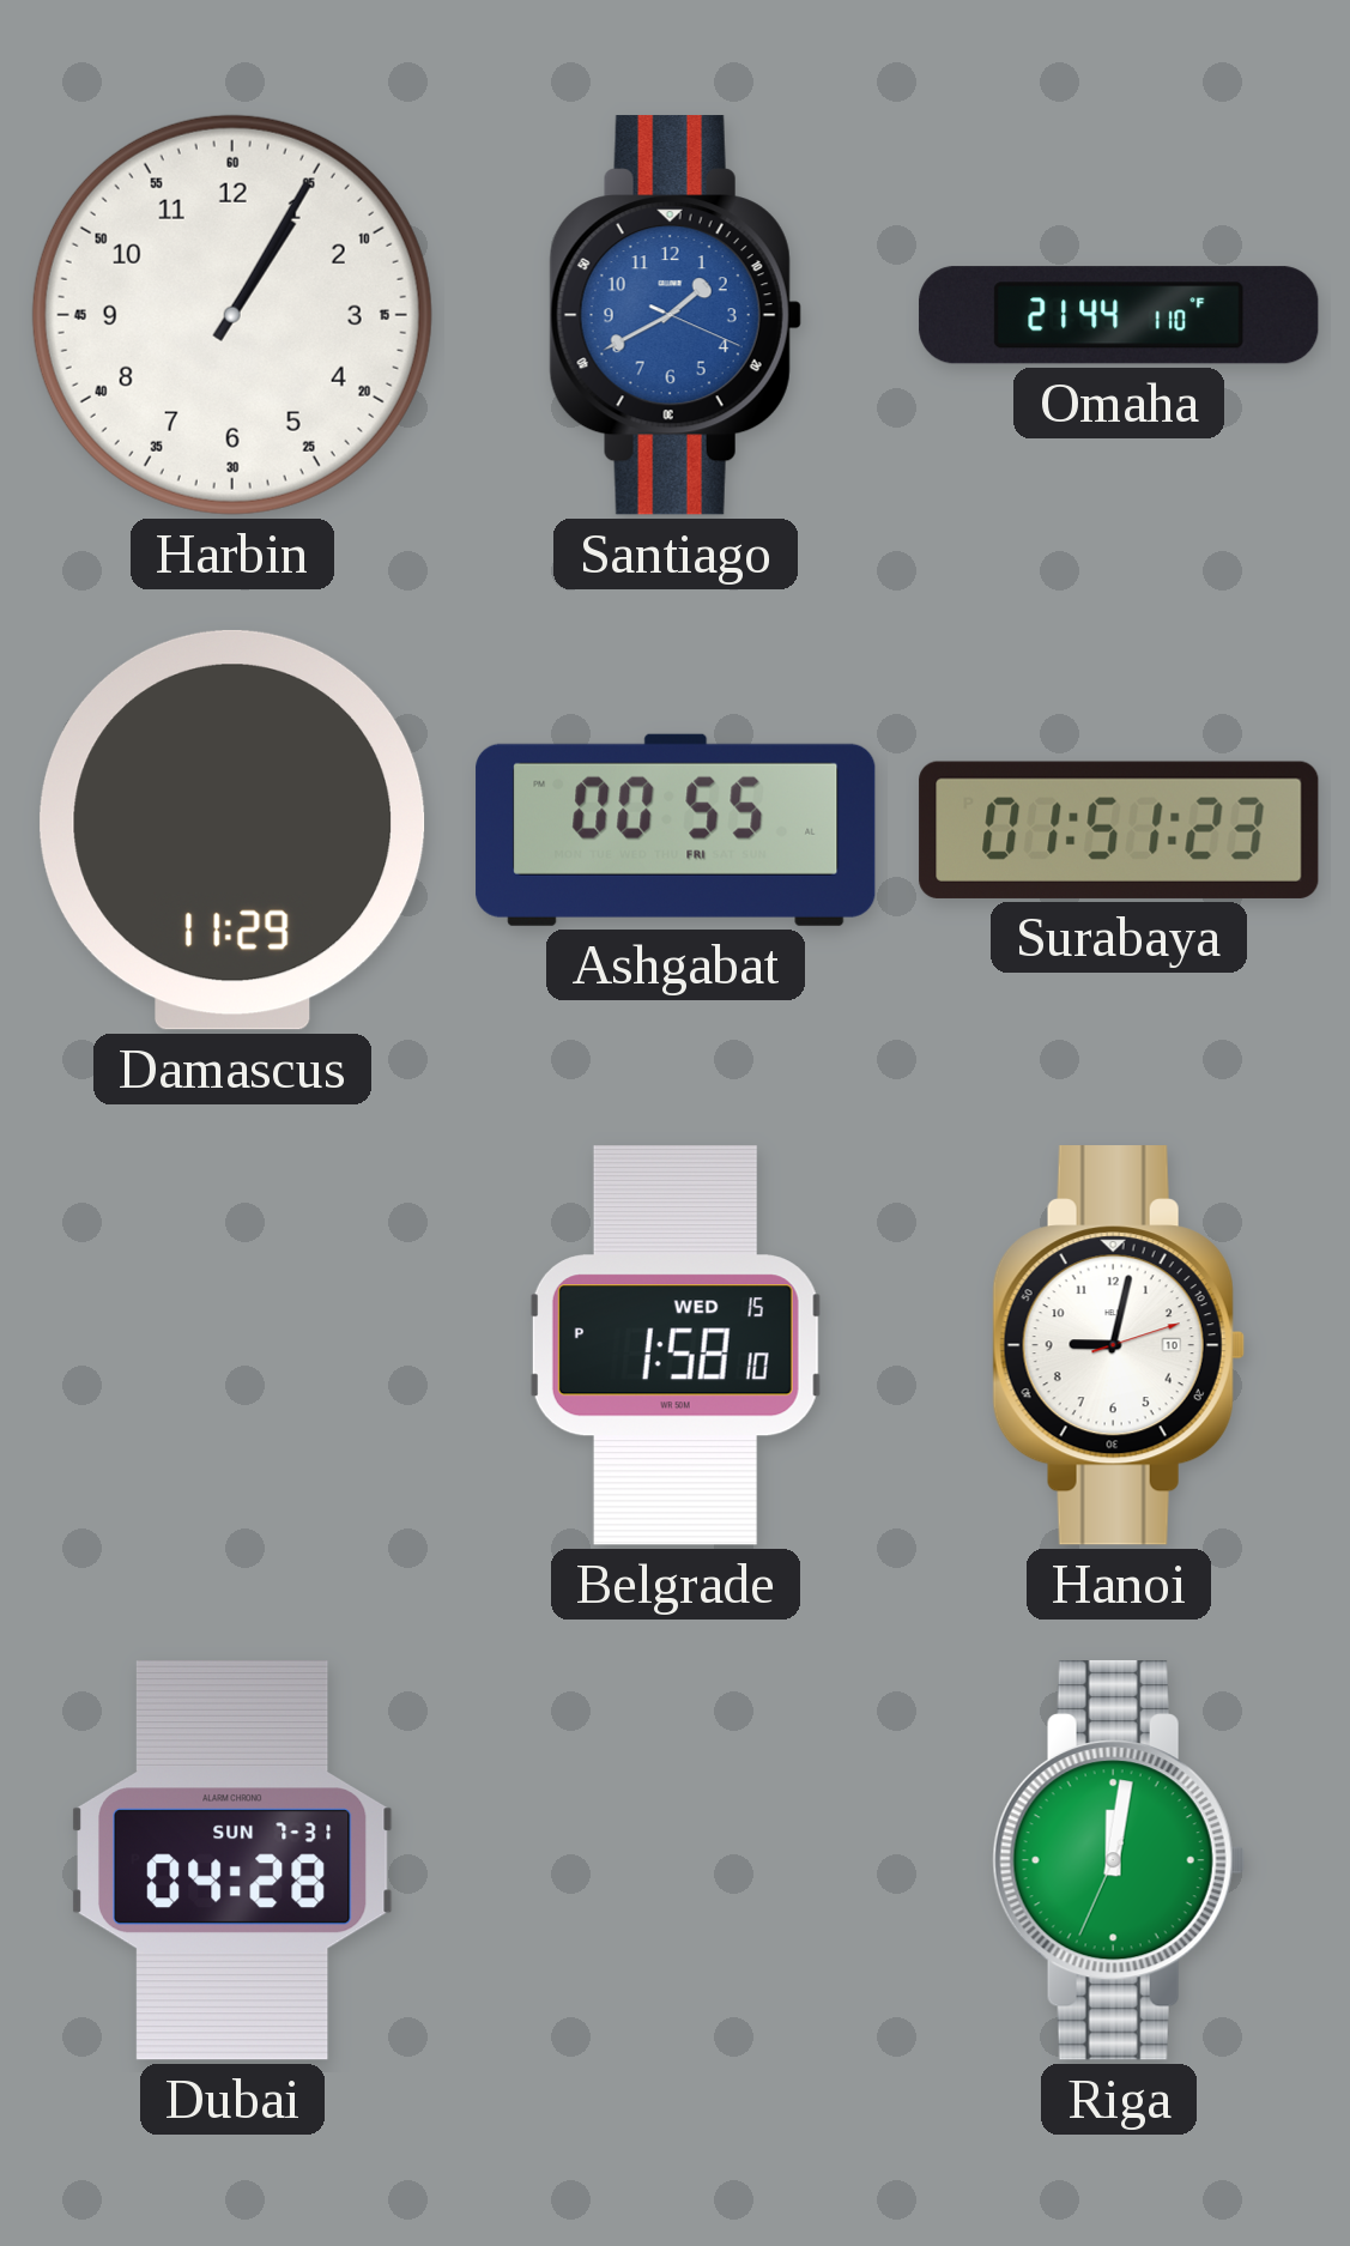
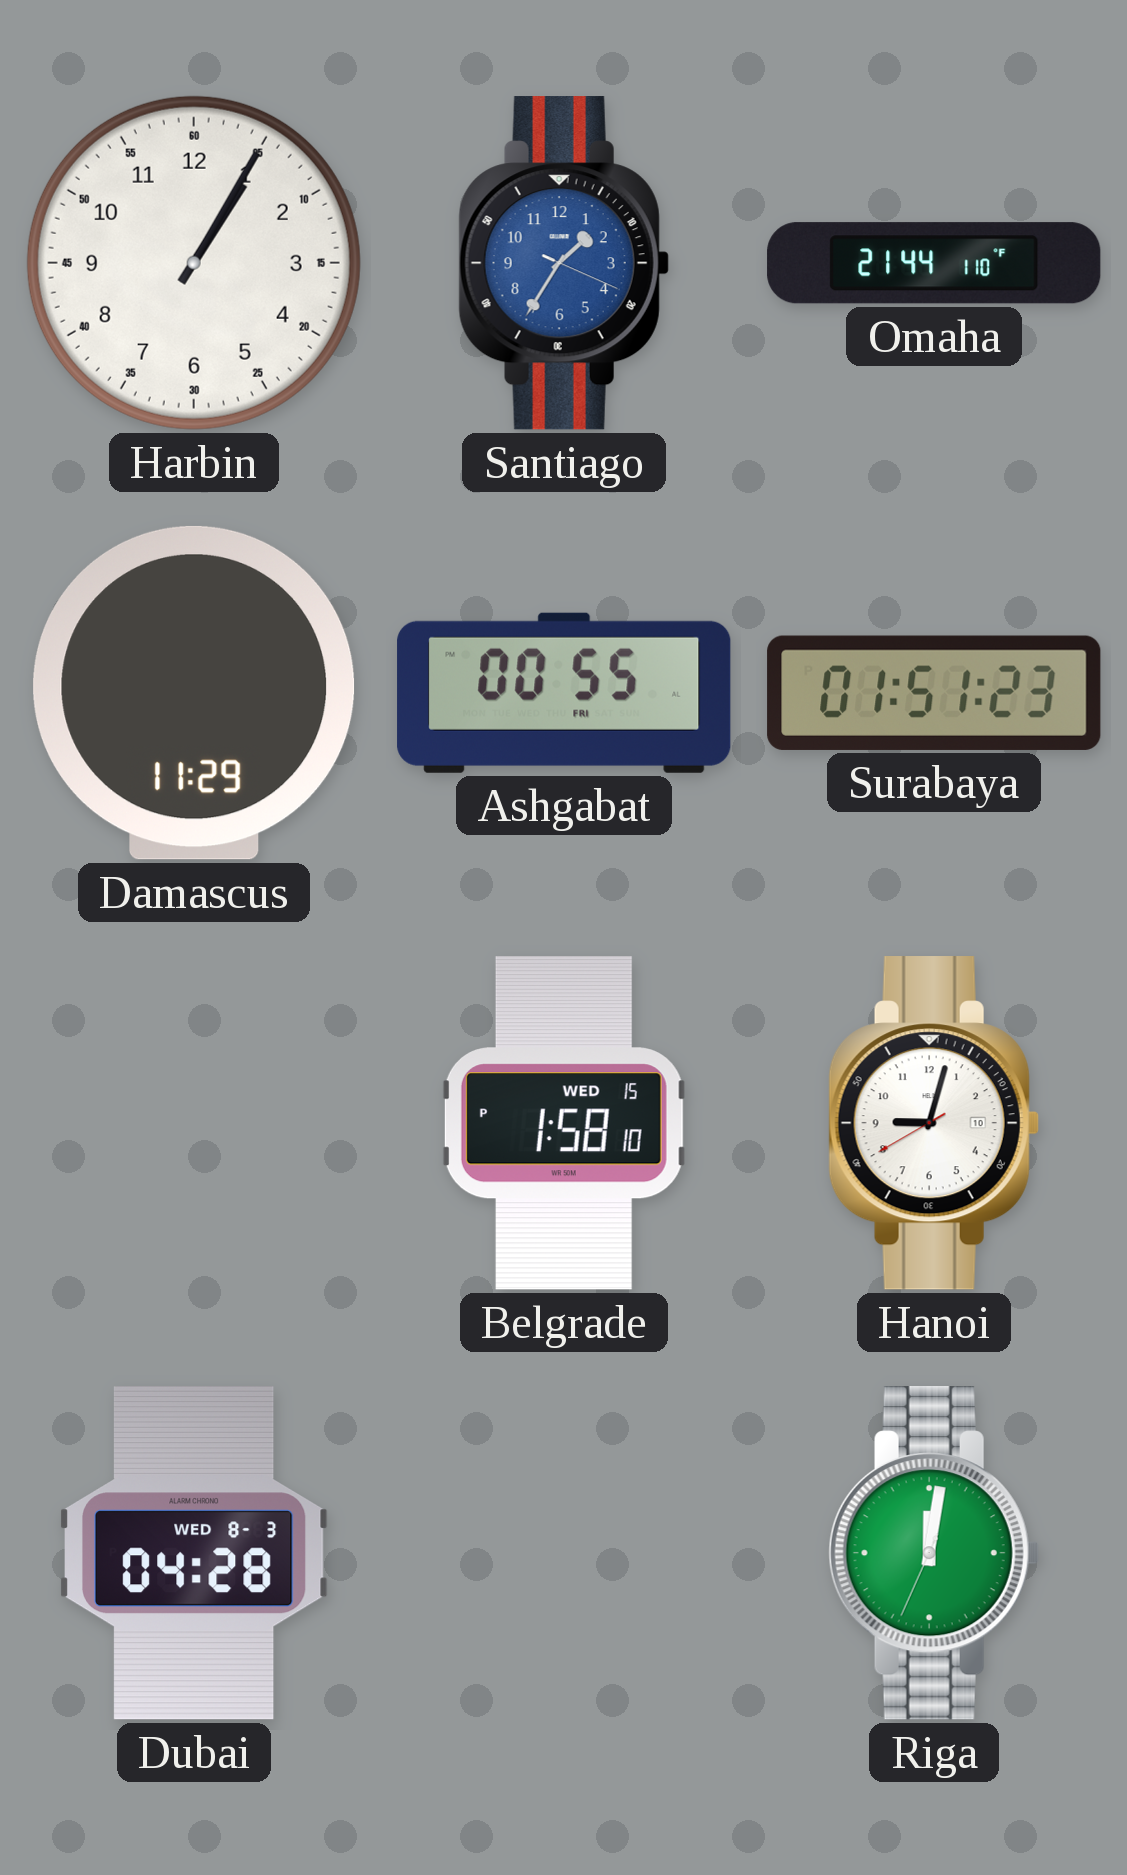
Santiago: 1:40 -> 1:35 (564, 263)
Hanoi: 9:02:12 -> 9:02:40 (934, 1123)
Dubai date: SUN 7-31 -> WED 8-3 (194, 1554)
